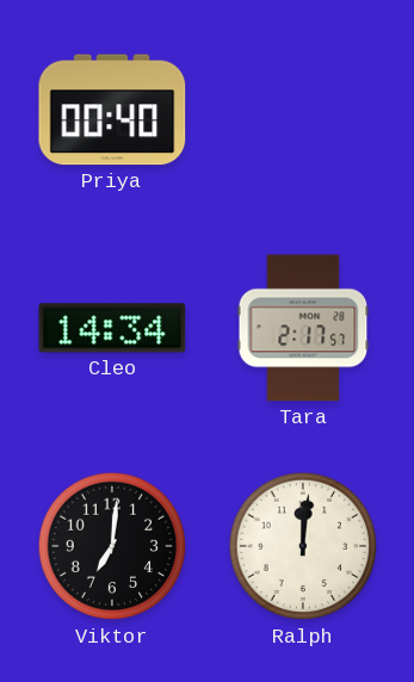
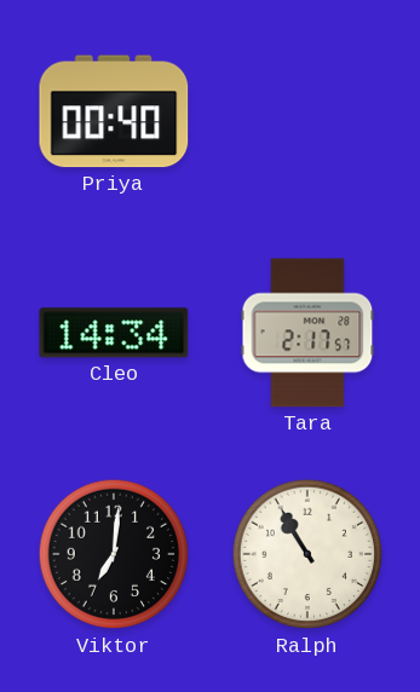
Ralph: 12:01 -> 10:55 (307, 554)
